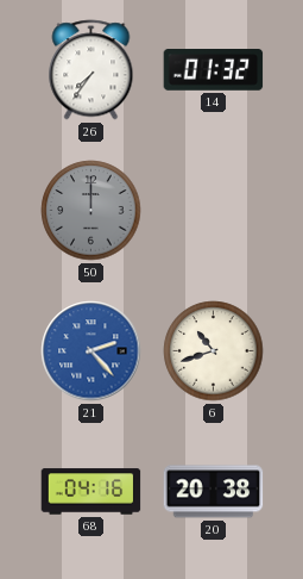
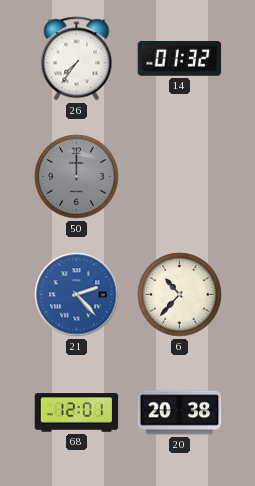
6: 10:42 -> 10:37 (180, 295)
68: 04:16 -> 12:01 (77, 413)
